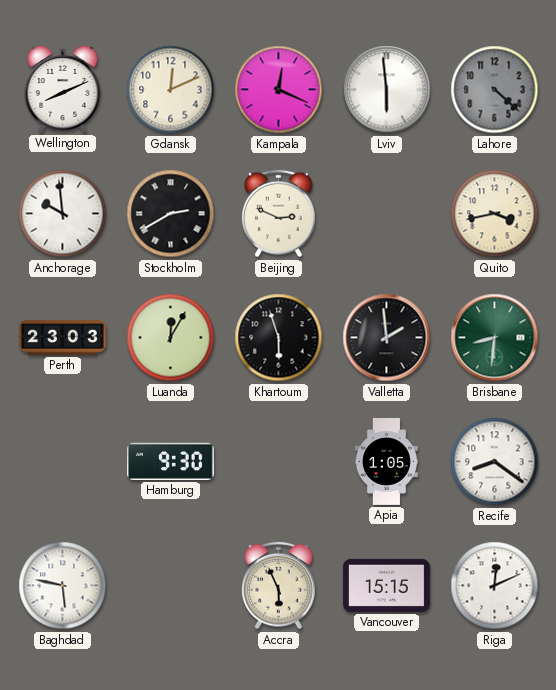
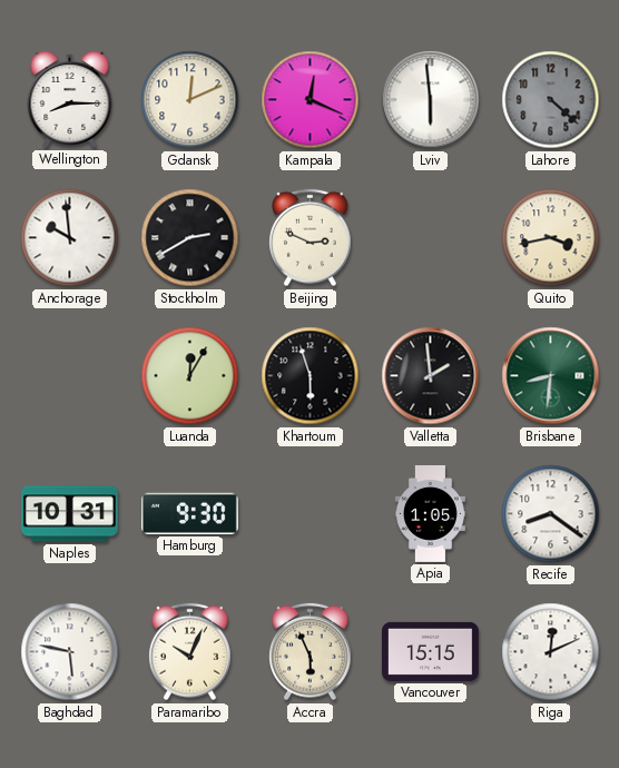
Wellington: 8:11 -> 8:15 (70, 99)
Perth: 23:03 -> none (63, 338)
Naples: none -> 10:31 (69, 514)
Paramaribo: none -> 10:04 (190, 652)
